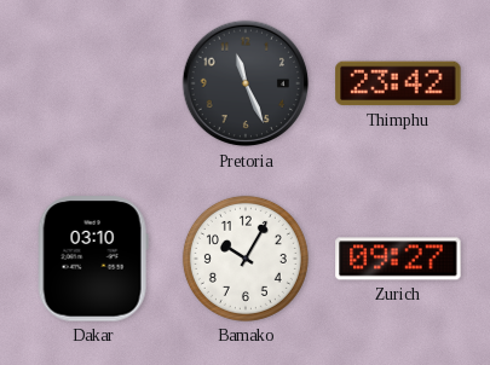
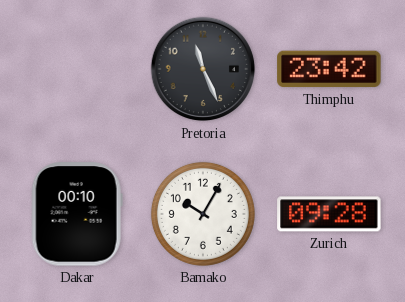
Dakar: 03:10 -> 00:10 (77, 214)
Zurich: 09:27 -> 09:28 (329, 214)
